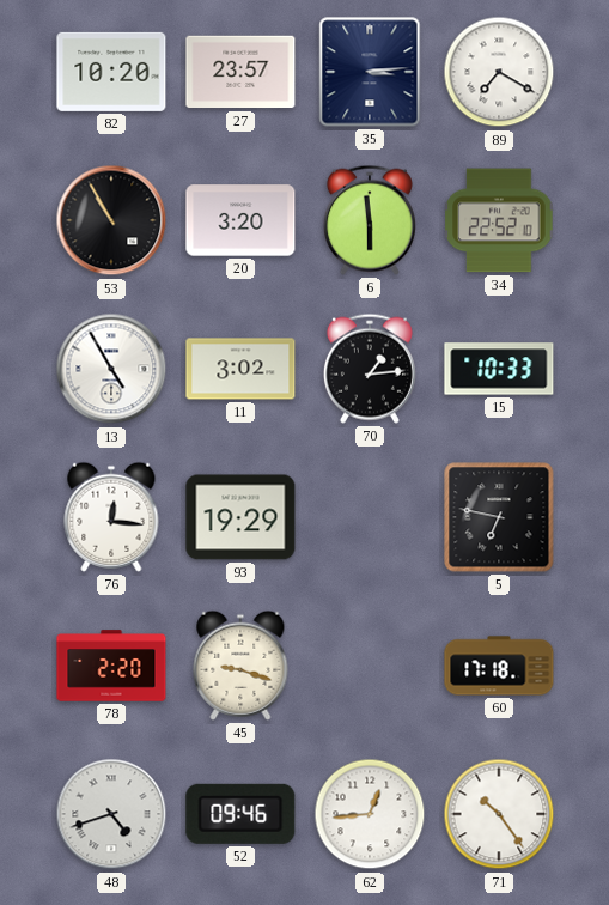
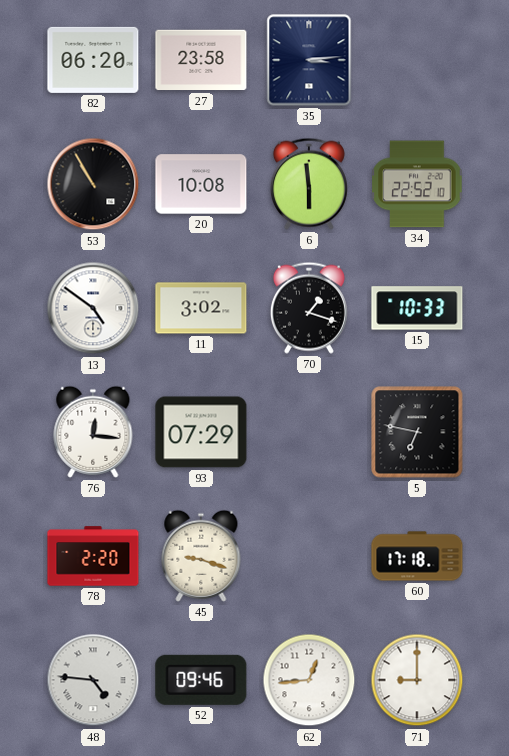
82: 10:20 -> 06:20 (93, 60)
27: 23:57 -> 23:58 (201, 60)
89: 7:20 -> none (499, 72)
20: 3:20 -> 10:08 (201, 184)
13: 4:55 -> 4:51 (93, 308)
70: 1:14 -> 1:18 (309, 308)
93: 19:29 -> 07:29 (201, 432)
48: 4:42 -> 4:46 (93, 680)
71: 10:24 -> 9:00 (417, 680)
